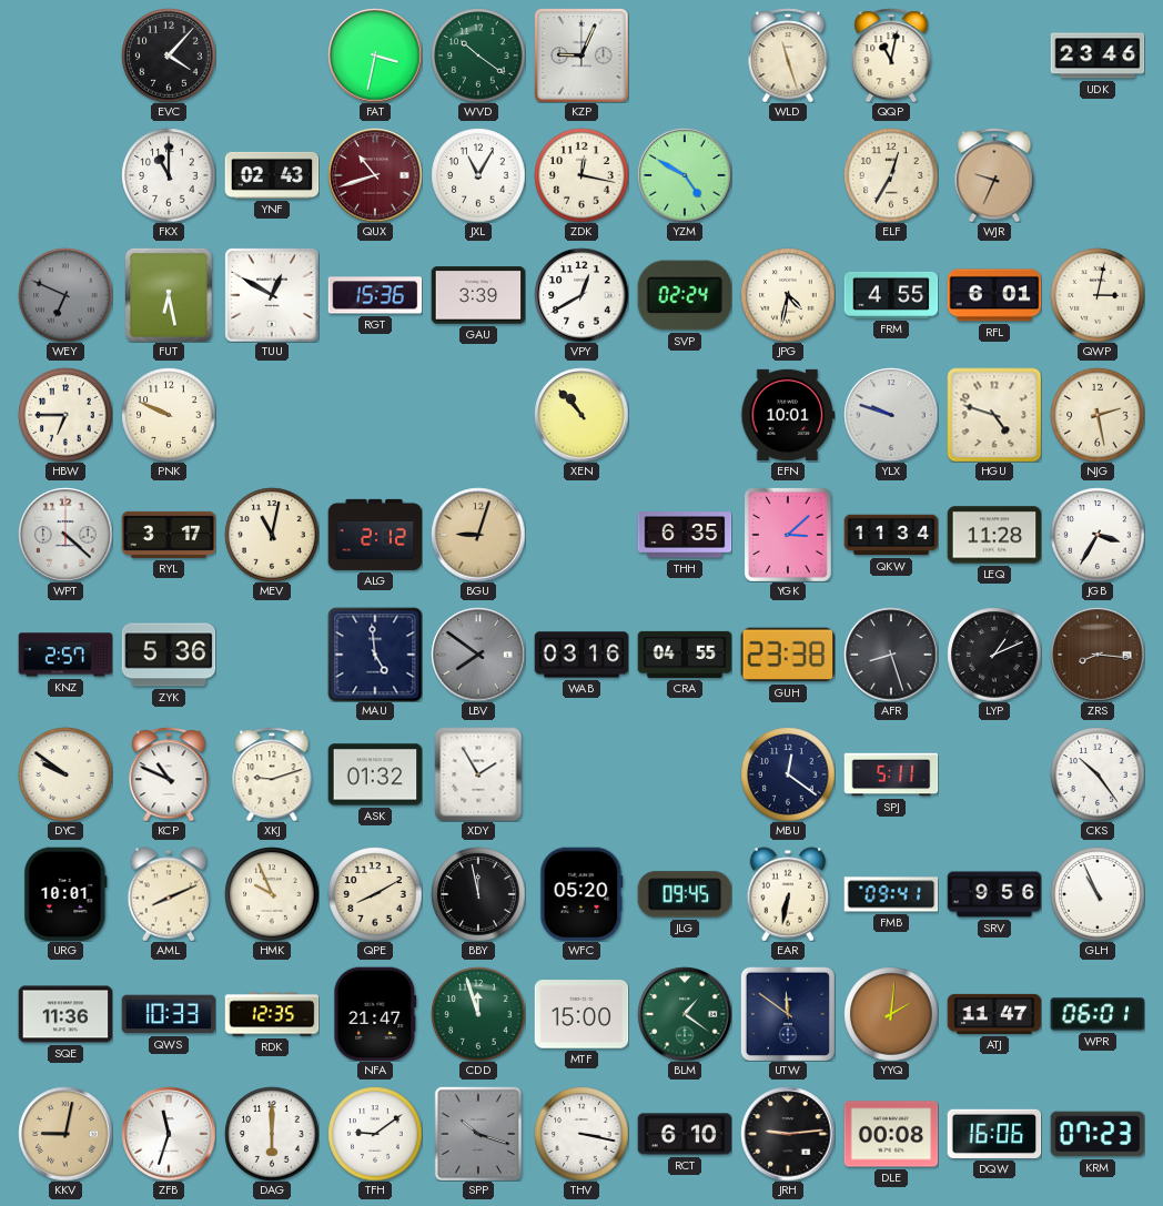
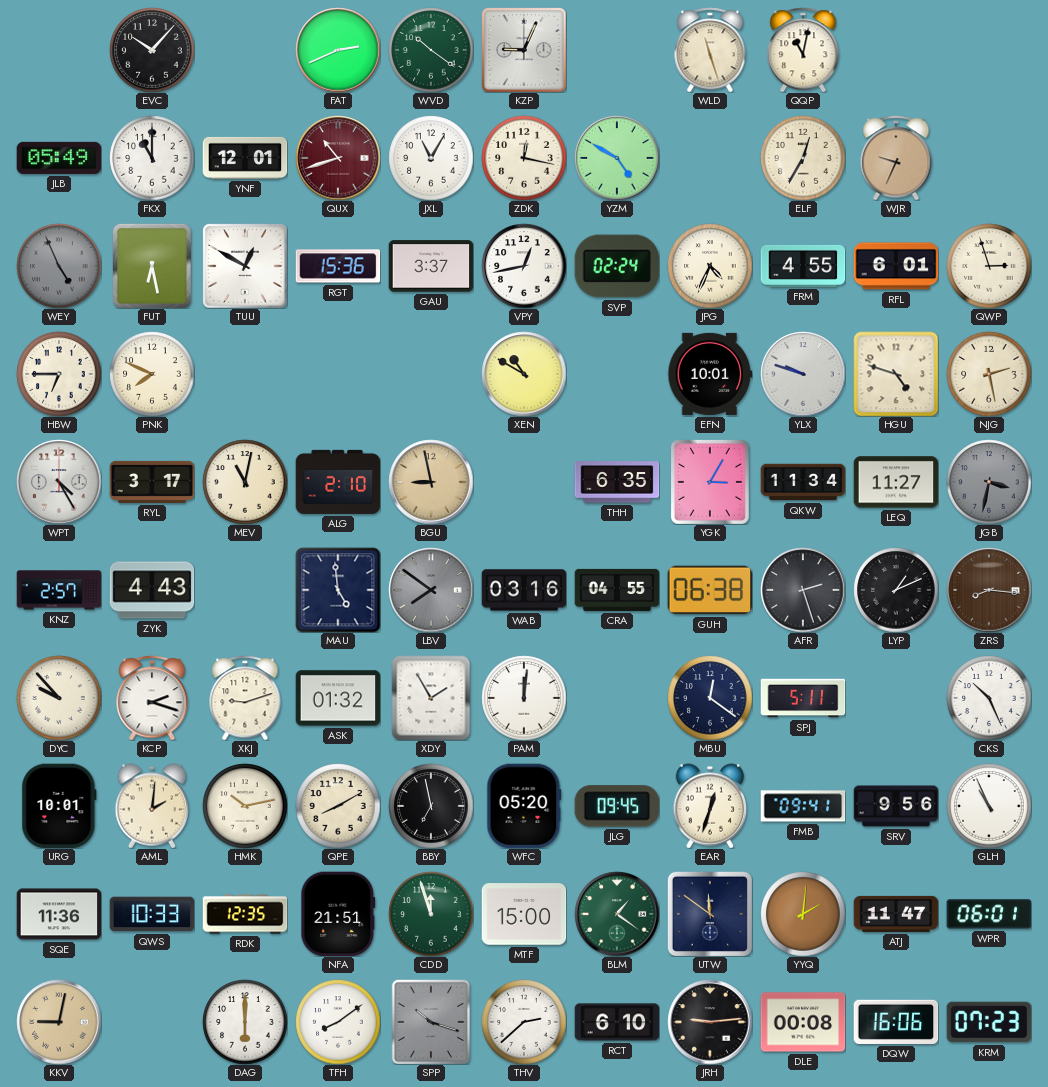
EVC: 4:07 -> 10:07 (152, 50)
FAT: 3:32 -> 2:41 (338, 50)
UDK: 23:46 -> none (1098, 55)
JLB: none -> 05:49 (59, 158)
YNF: 02:43 -> 12:01 (245, 158)
WEY: 6:49 -> 4:56 (59, 266)
GAU: 3:39 -> 3:37 (431, 266)
VPY: 12:40 -> 12:43 (524, 266)
JPG: 4:32 -> 4:34 (710, 266)
QWP: 3:02 -> 2:57 (989, 266)
PNK: 9:49 -> 7:49 (152, 374)
XEN: 10:53 -> 10:50 (524, 374)
WPT: 4:22 -> 4:25 (59, 482)
ALG: 2:12 -> 2:10 (338, 482)
BGU: 9:03 -> 8:58 (431, 482)
YGK: 3:08 -> 3:05 (710, 482)
LEQ: 11:28 -> 11:27 (896, 482)
JGB: 3:35 -> 3:32 (989, 482)
JGB dial: white -> grey (989, 482)
ZYK: 5:36 -> 4:43 (152, 590)
GUH: 23:38 -> 06:38 (710, 590)
AFR: 8:27 -> 2:27 (803, 590)
DYC: 9:51 -> 9:53 (59, 698)
KCP: 10:49 -> 2:18 (152, 698)
PAM: none -> 12:01 (524, 698)
CKS: 10:24 -> 10:26 (989, 698)
AML: 8:11 -> 2:01 (152, 806)
HMK: 9:56 -> 10:13 (245, 806)
BBY: 11:58 -> 6:58 (431, 806)
EAR: 6:32 -> 12:33 (710, 806)
NFA: 21:47 -> 21:51 (338, 914)
ZFB: 11:33 -> none (169, 1134)
TFH: 9:09 -> 8:09 (338, 1022)
THV: 3:17 -> 2:38 (524, 1022)
